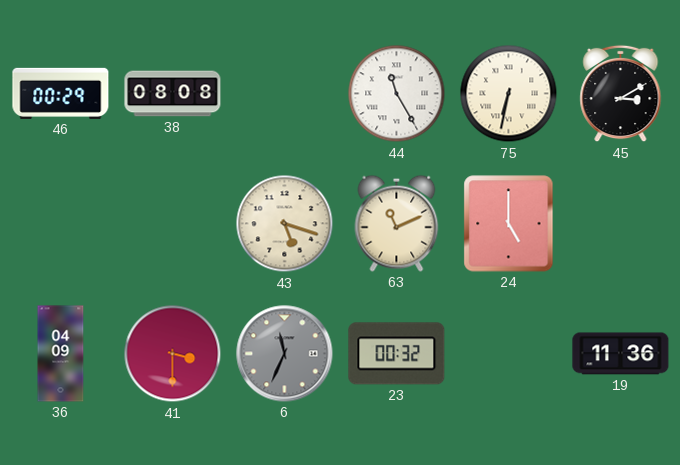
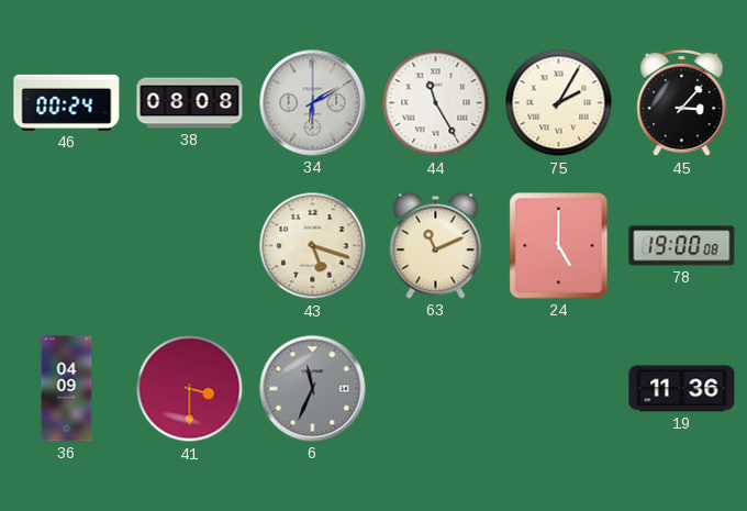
46: 00:29 -> 00:24 (67, 102)
34: none -> 6:10 (313, 103)
75: 6:32 -> 2:05 (559, 103)
45: 3:10 -> 3:07 (682, 103)
78: none -> 19:00 (682, 246)
23: 00:32 -> none (397, 354)
